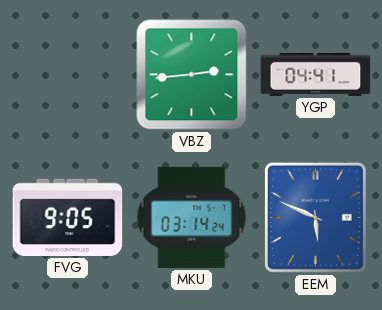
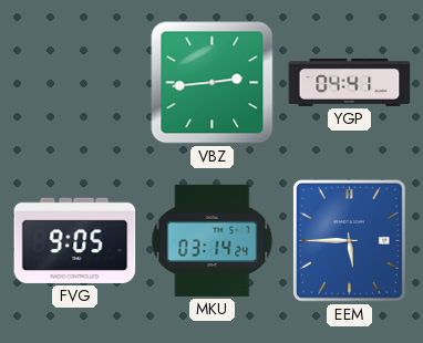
EEM: 5:49 -> 5:45 (349, 240)
